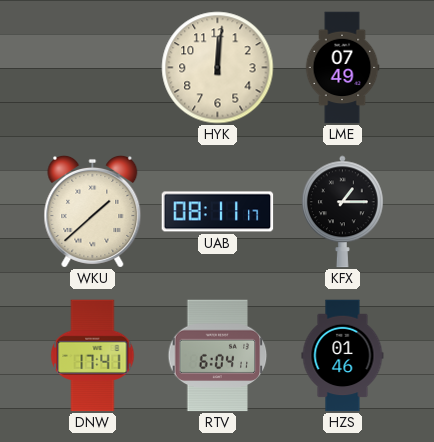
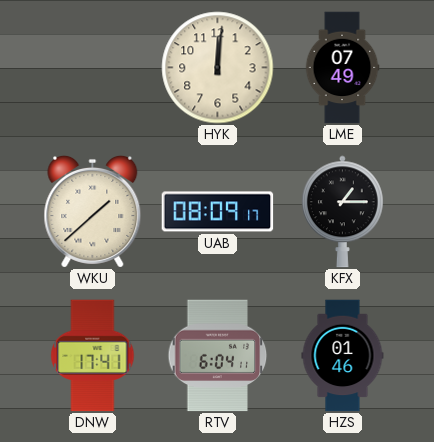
UAB: 08:11 -> 08:09 (218, 212)
